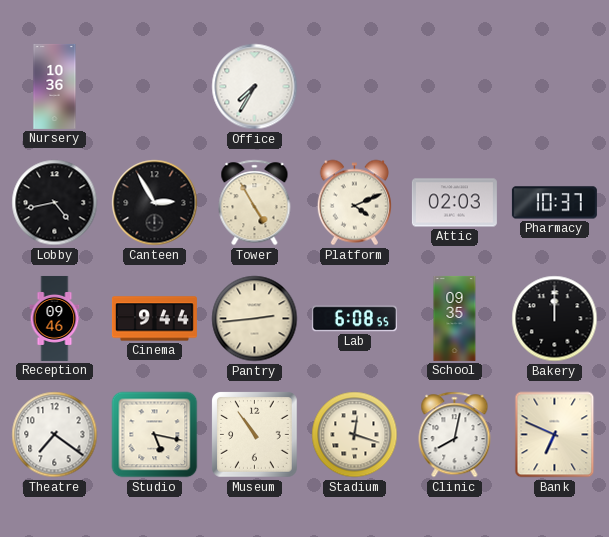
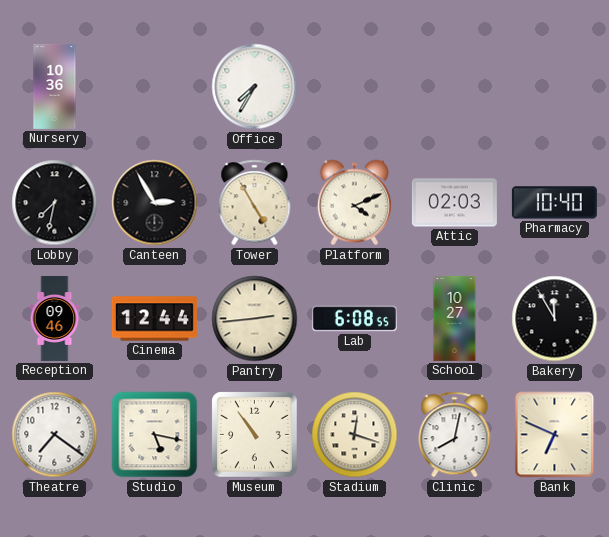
Lobby: 4:43 -> 7:32 (55, 203)
Pharmacy: 10:37 -> 10:40 (554, 203)
Cinema: 9:44 -> 12:44 (154, 319)
School: 09:35 -> 10:27 (455, 318)
Bakery: 12:00 -> 11:55 (555, 319)
